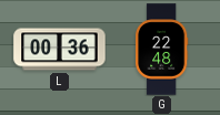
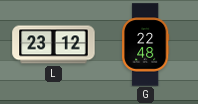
L: 00:36 -> 23:12 (54, 45)
